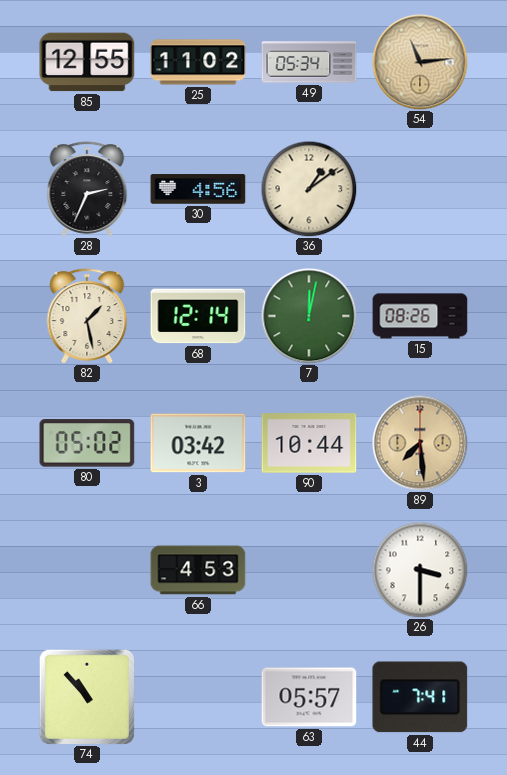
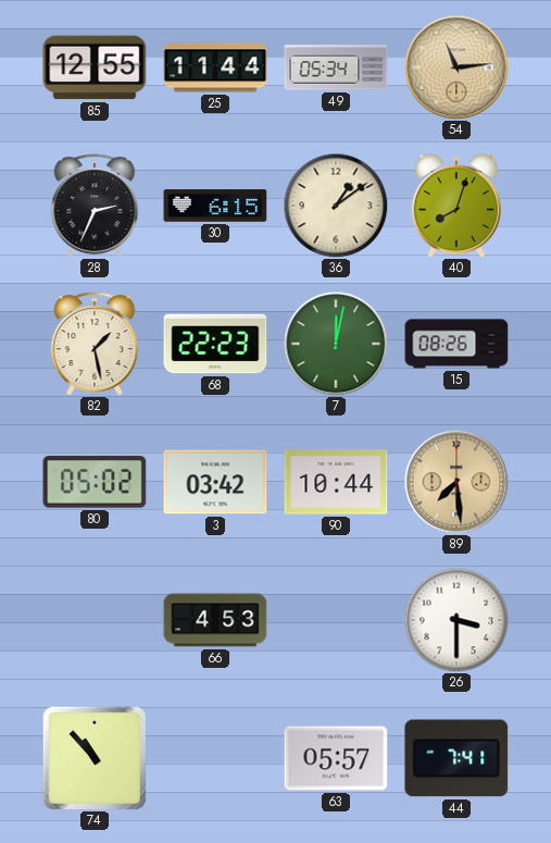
25: 11:02 -> 11:44 (215, 67)
30: 4:56 -> 6:15 (215, 206)
40: none -> 8:03 (456, 206)
68: 12:14 -> 22:23 (215, 344)
